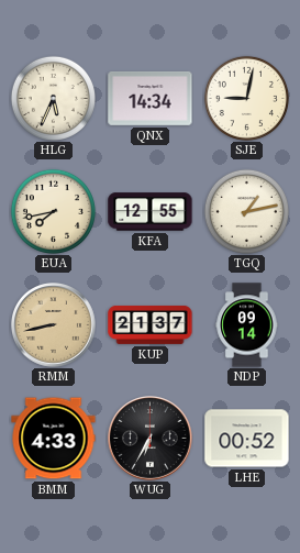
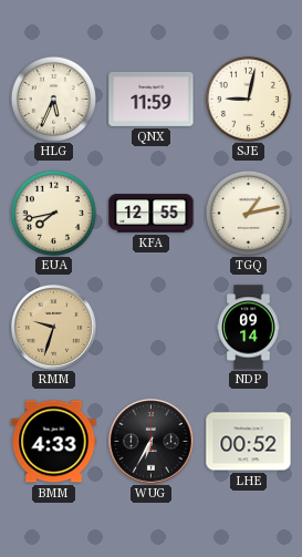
QNX: 14:34 -> 11:59 (152, 99)
RMM: 8:43 -> 9:33 (54, 328)
KUP: 21:37 -> none (151, 324)
